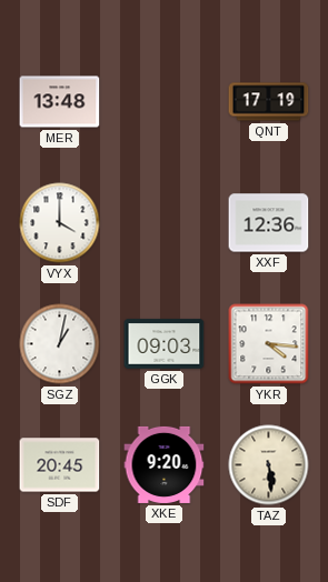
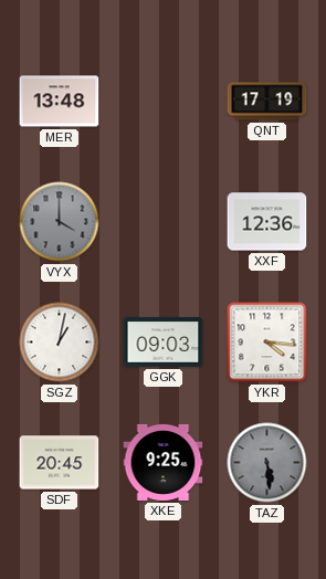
VYX dial: white -> grey (60, 222)
XKE: 9:20 -> 9:25 (164, 462)
TAZ dial: cream -> grey (267, 463)
